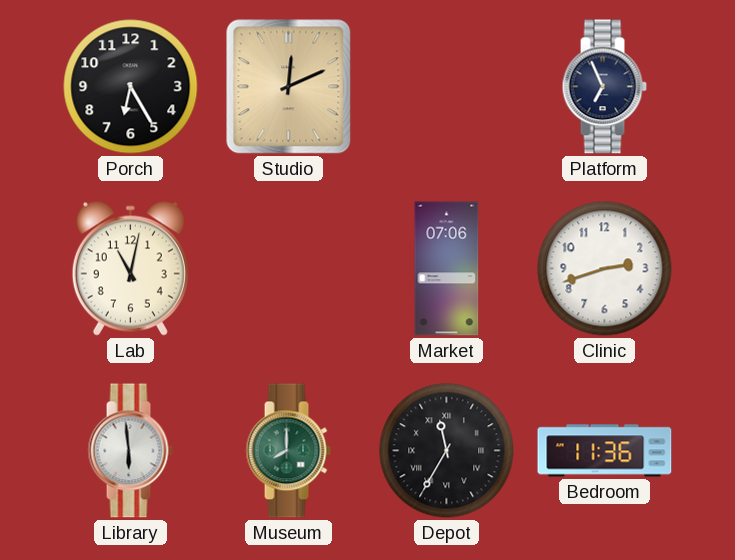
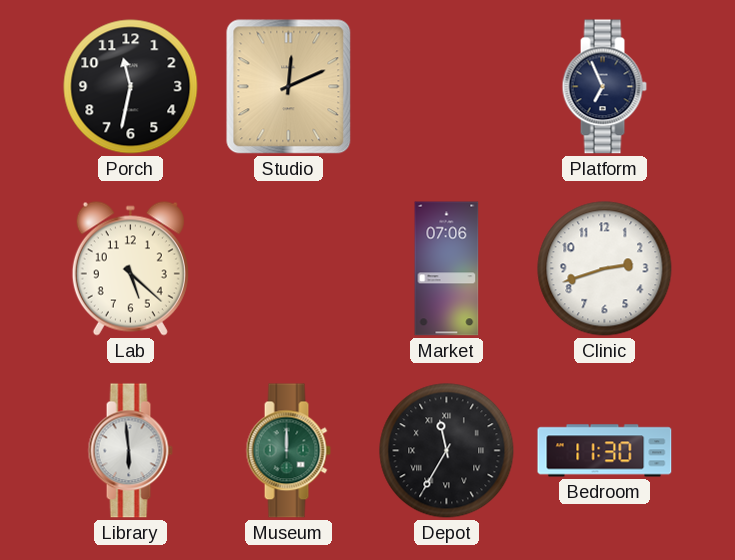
Porch: 6:25 -> 11:32 (131, 87)
Lab: 11:02 -> 5:22 (130, 268)
Museum: 8:00 -> 12:00 (288, 451)
Bedroom: 11:36 -> 11:30 (605, 451)
